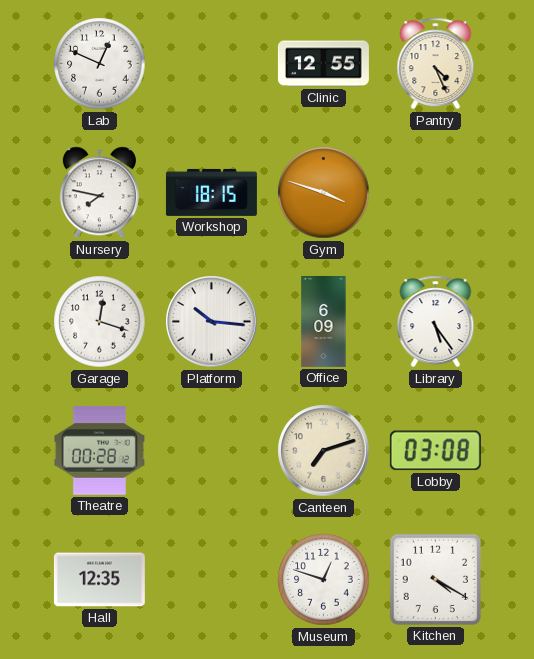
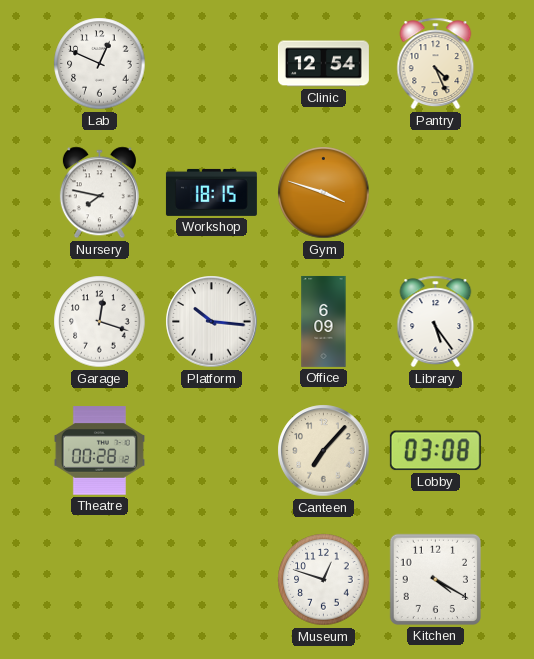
Clinic: 12:55 -> 12:54 (323, 64)
Canteen: 7:12 -> 7:07 (324, 451)
Hall: 12:35 -> none (99, 580)
